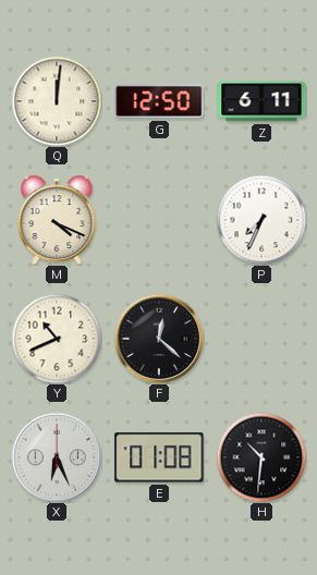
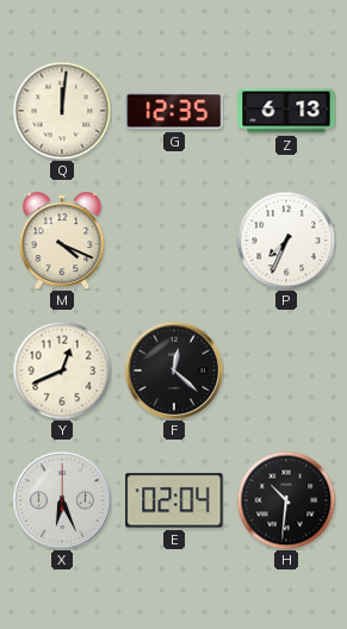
G: 12:50 -> 12:35 (174, 111)
Z: 6:11 -> 6:13 (286, 111)
Y: 10:41 -> 12:41 (62, 370)
E: 01:08 -> 02:04 (174, 500)
